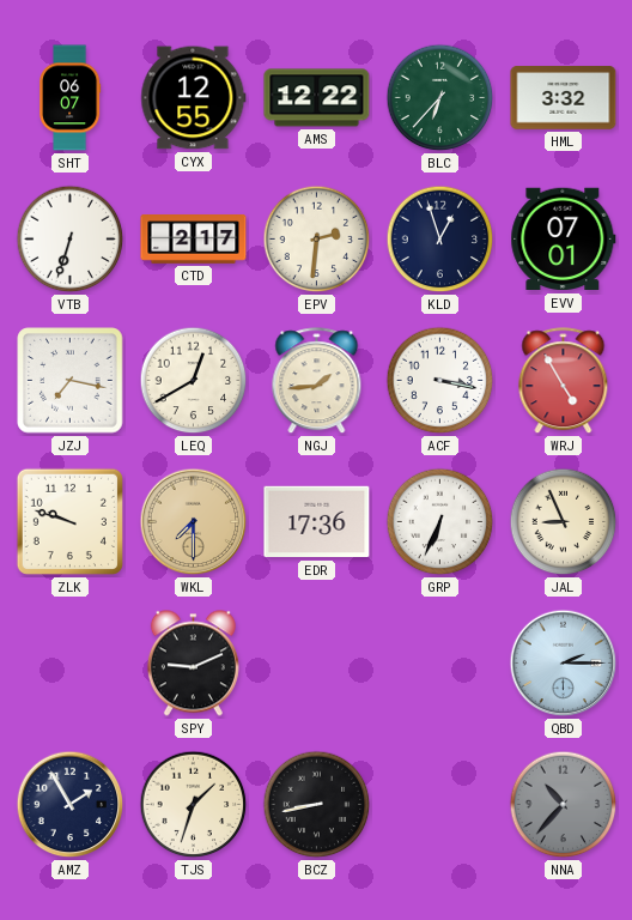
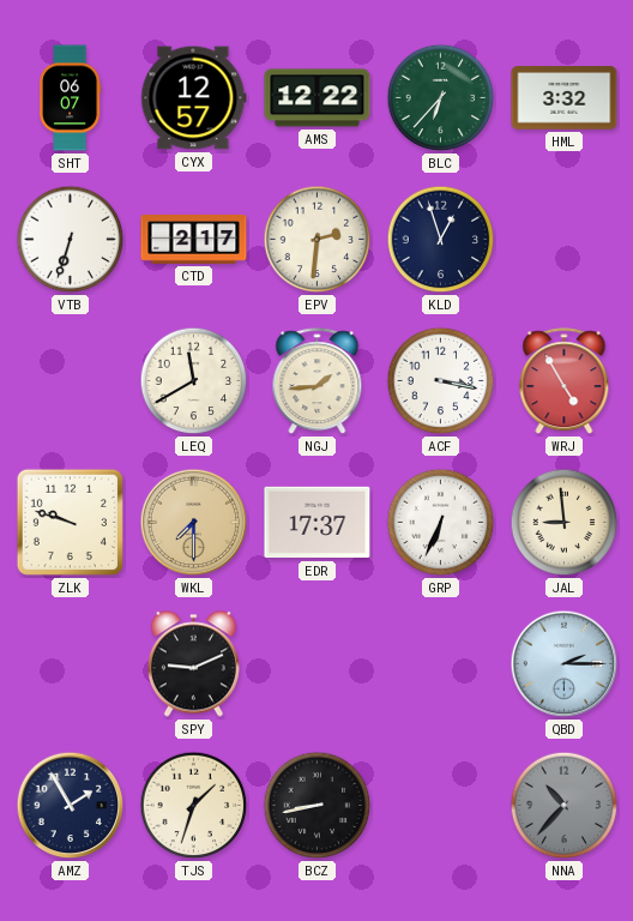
CYX: 12:55 -> 12:57 (194, 98)
EVV: 07:01 -> none (564, 240)
JZJ: 7:17 -> none (71, 381)
LEQ: 12:40 -> 11:40 (194, 381)
EDR: 17:36 -> 17:37 (318, 523)
JAL: 8:56 -> 8:59 (565, 523)
